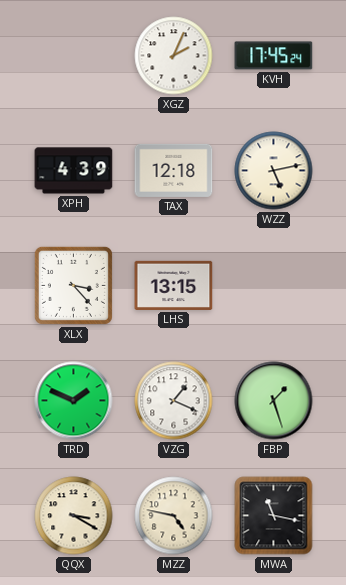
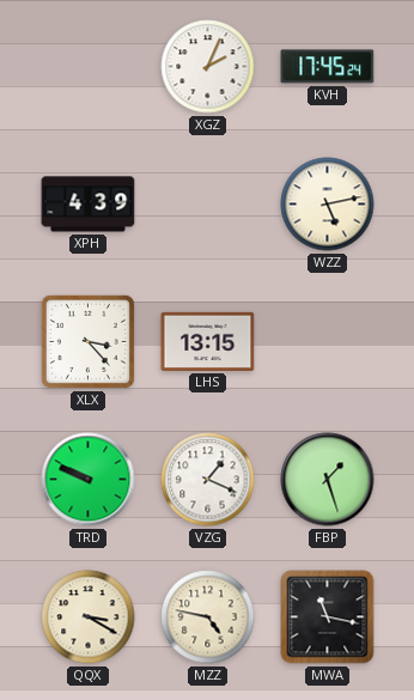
TAX: 12:18 -> none (174, 170)
TRD: 1:49 -> 9:49 (89, 480)
